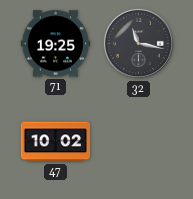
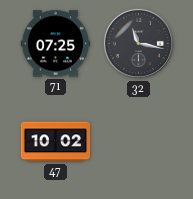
71: 19:25 -> 07:25 (56, 44)
